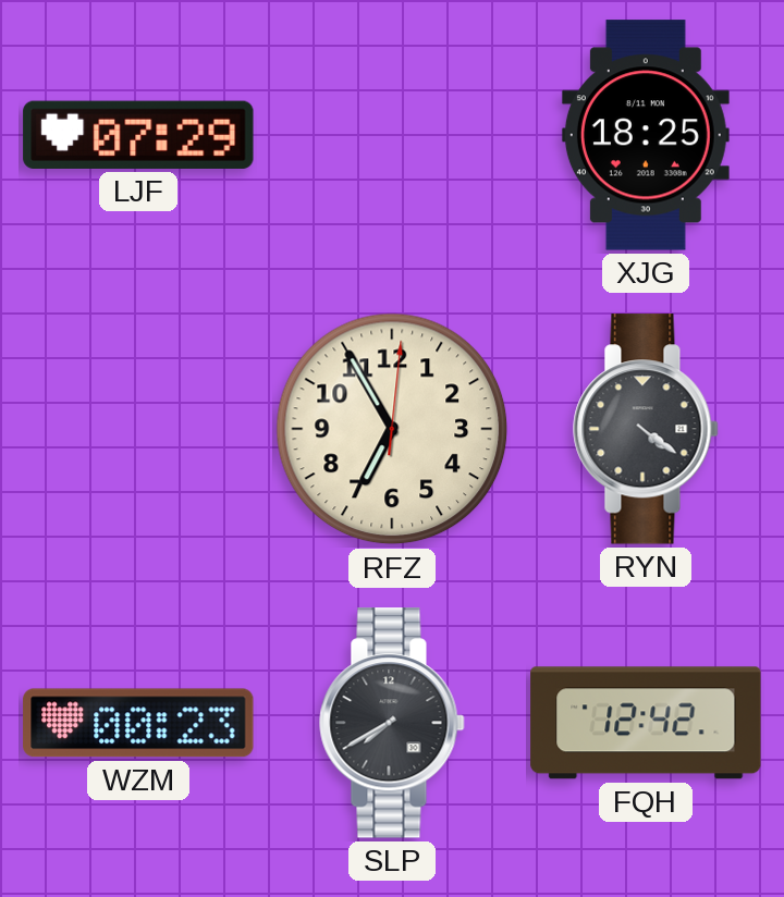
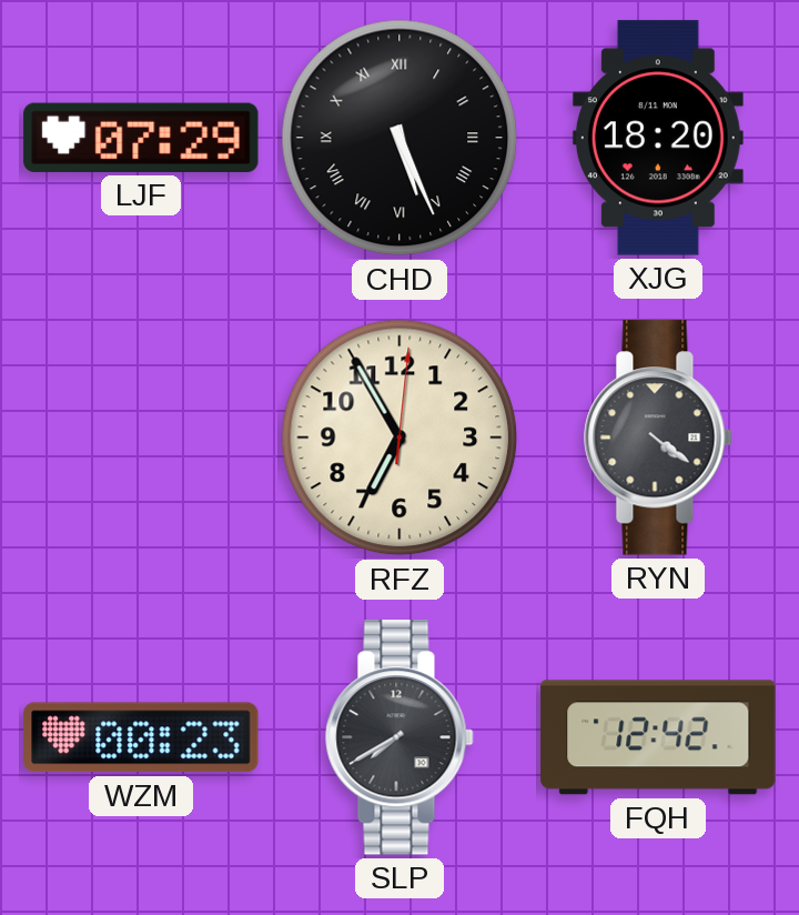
CHD: none -> 5:26 (399, 138)
XJG: 18:25 -> 18:20 (658, 138)
